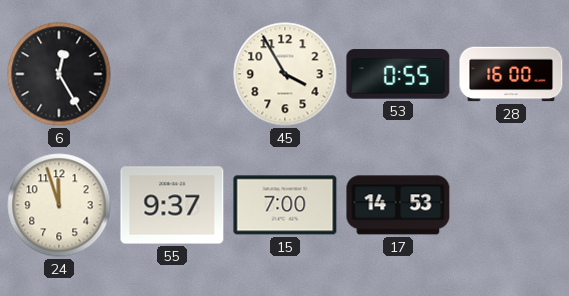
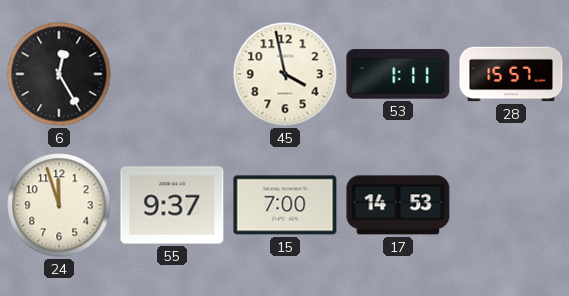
45: 3:55 -> 3:58 (285, 74)
53: 0:55 -> 1:11 (398, 74)
28: 16:00 -> 15:57 (511, 74)
